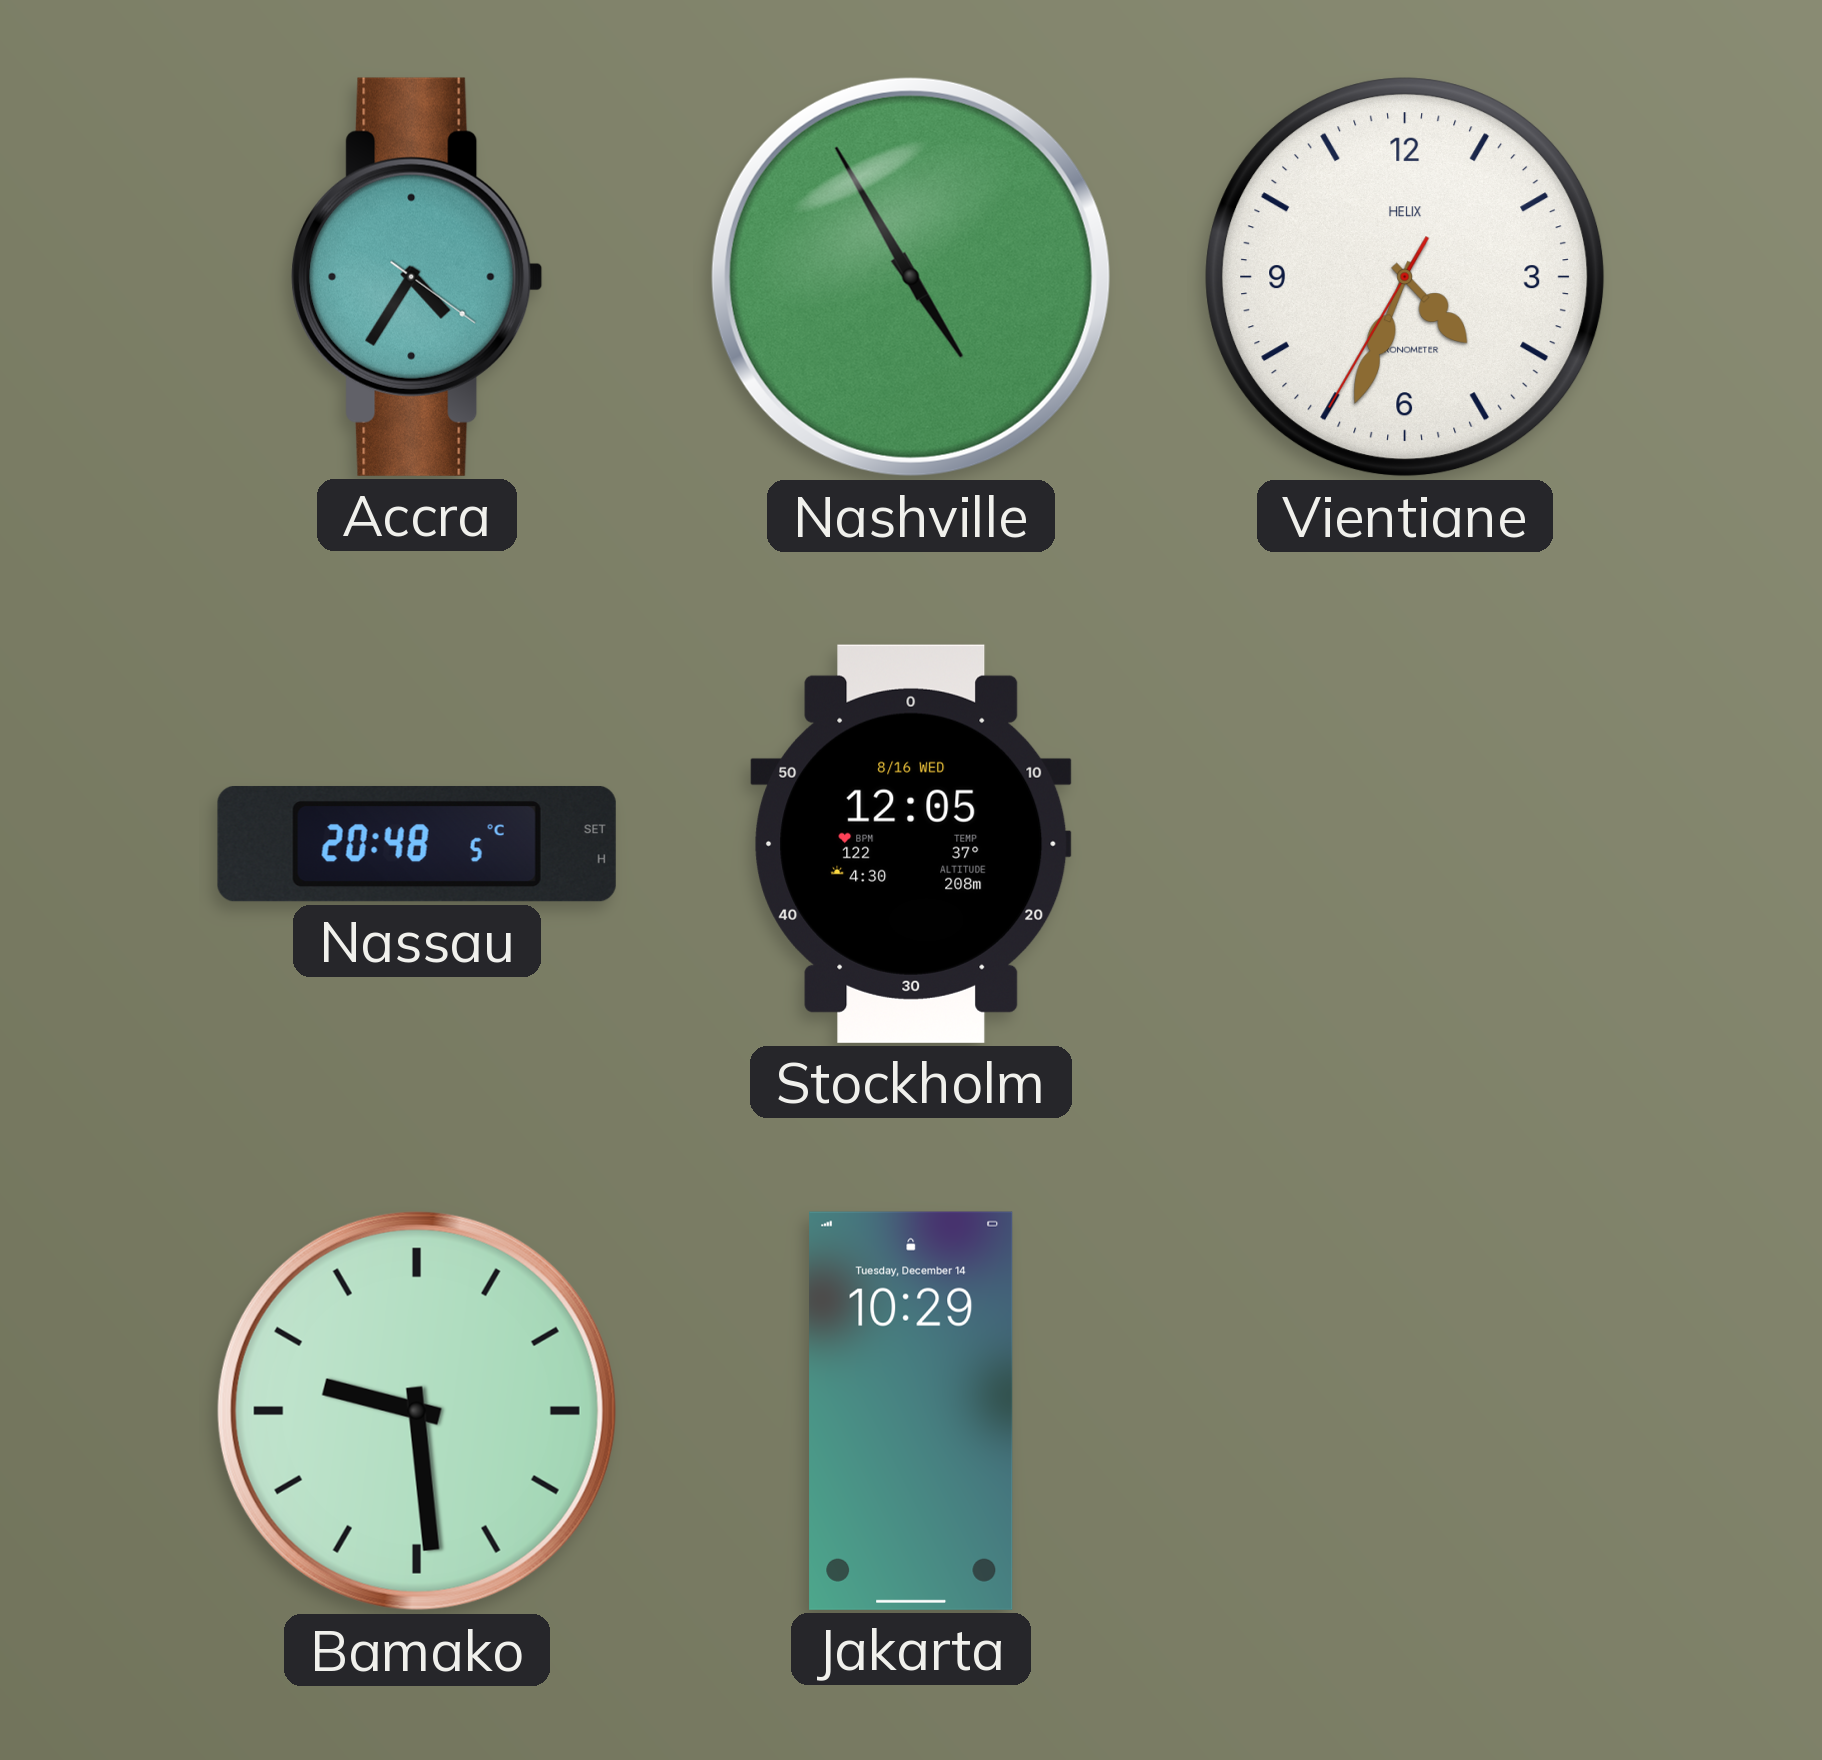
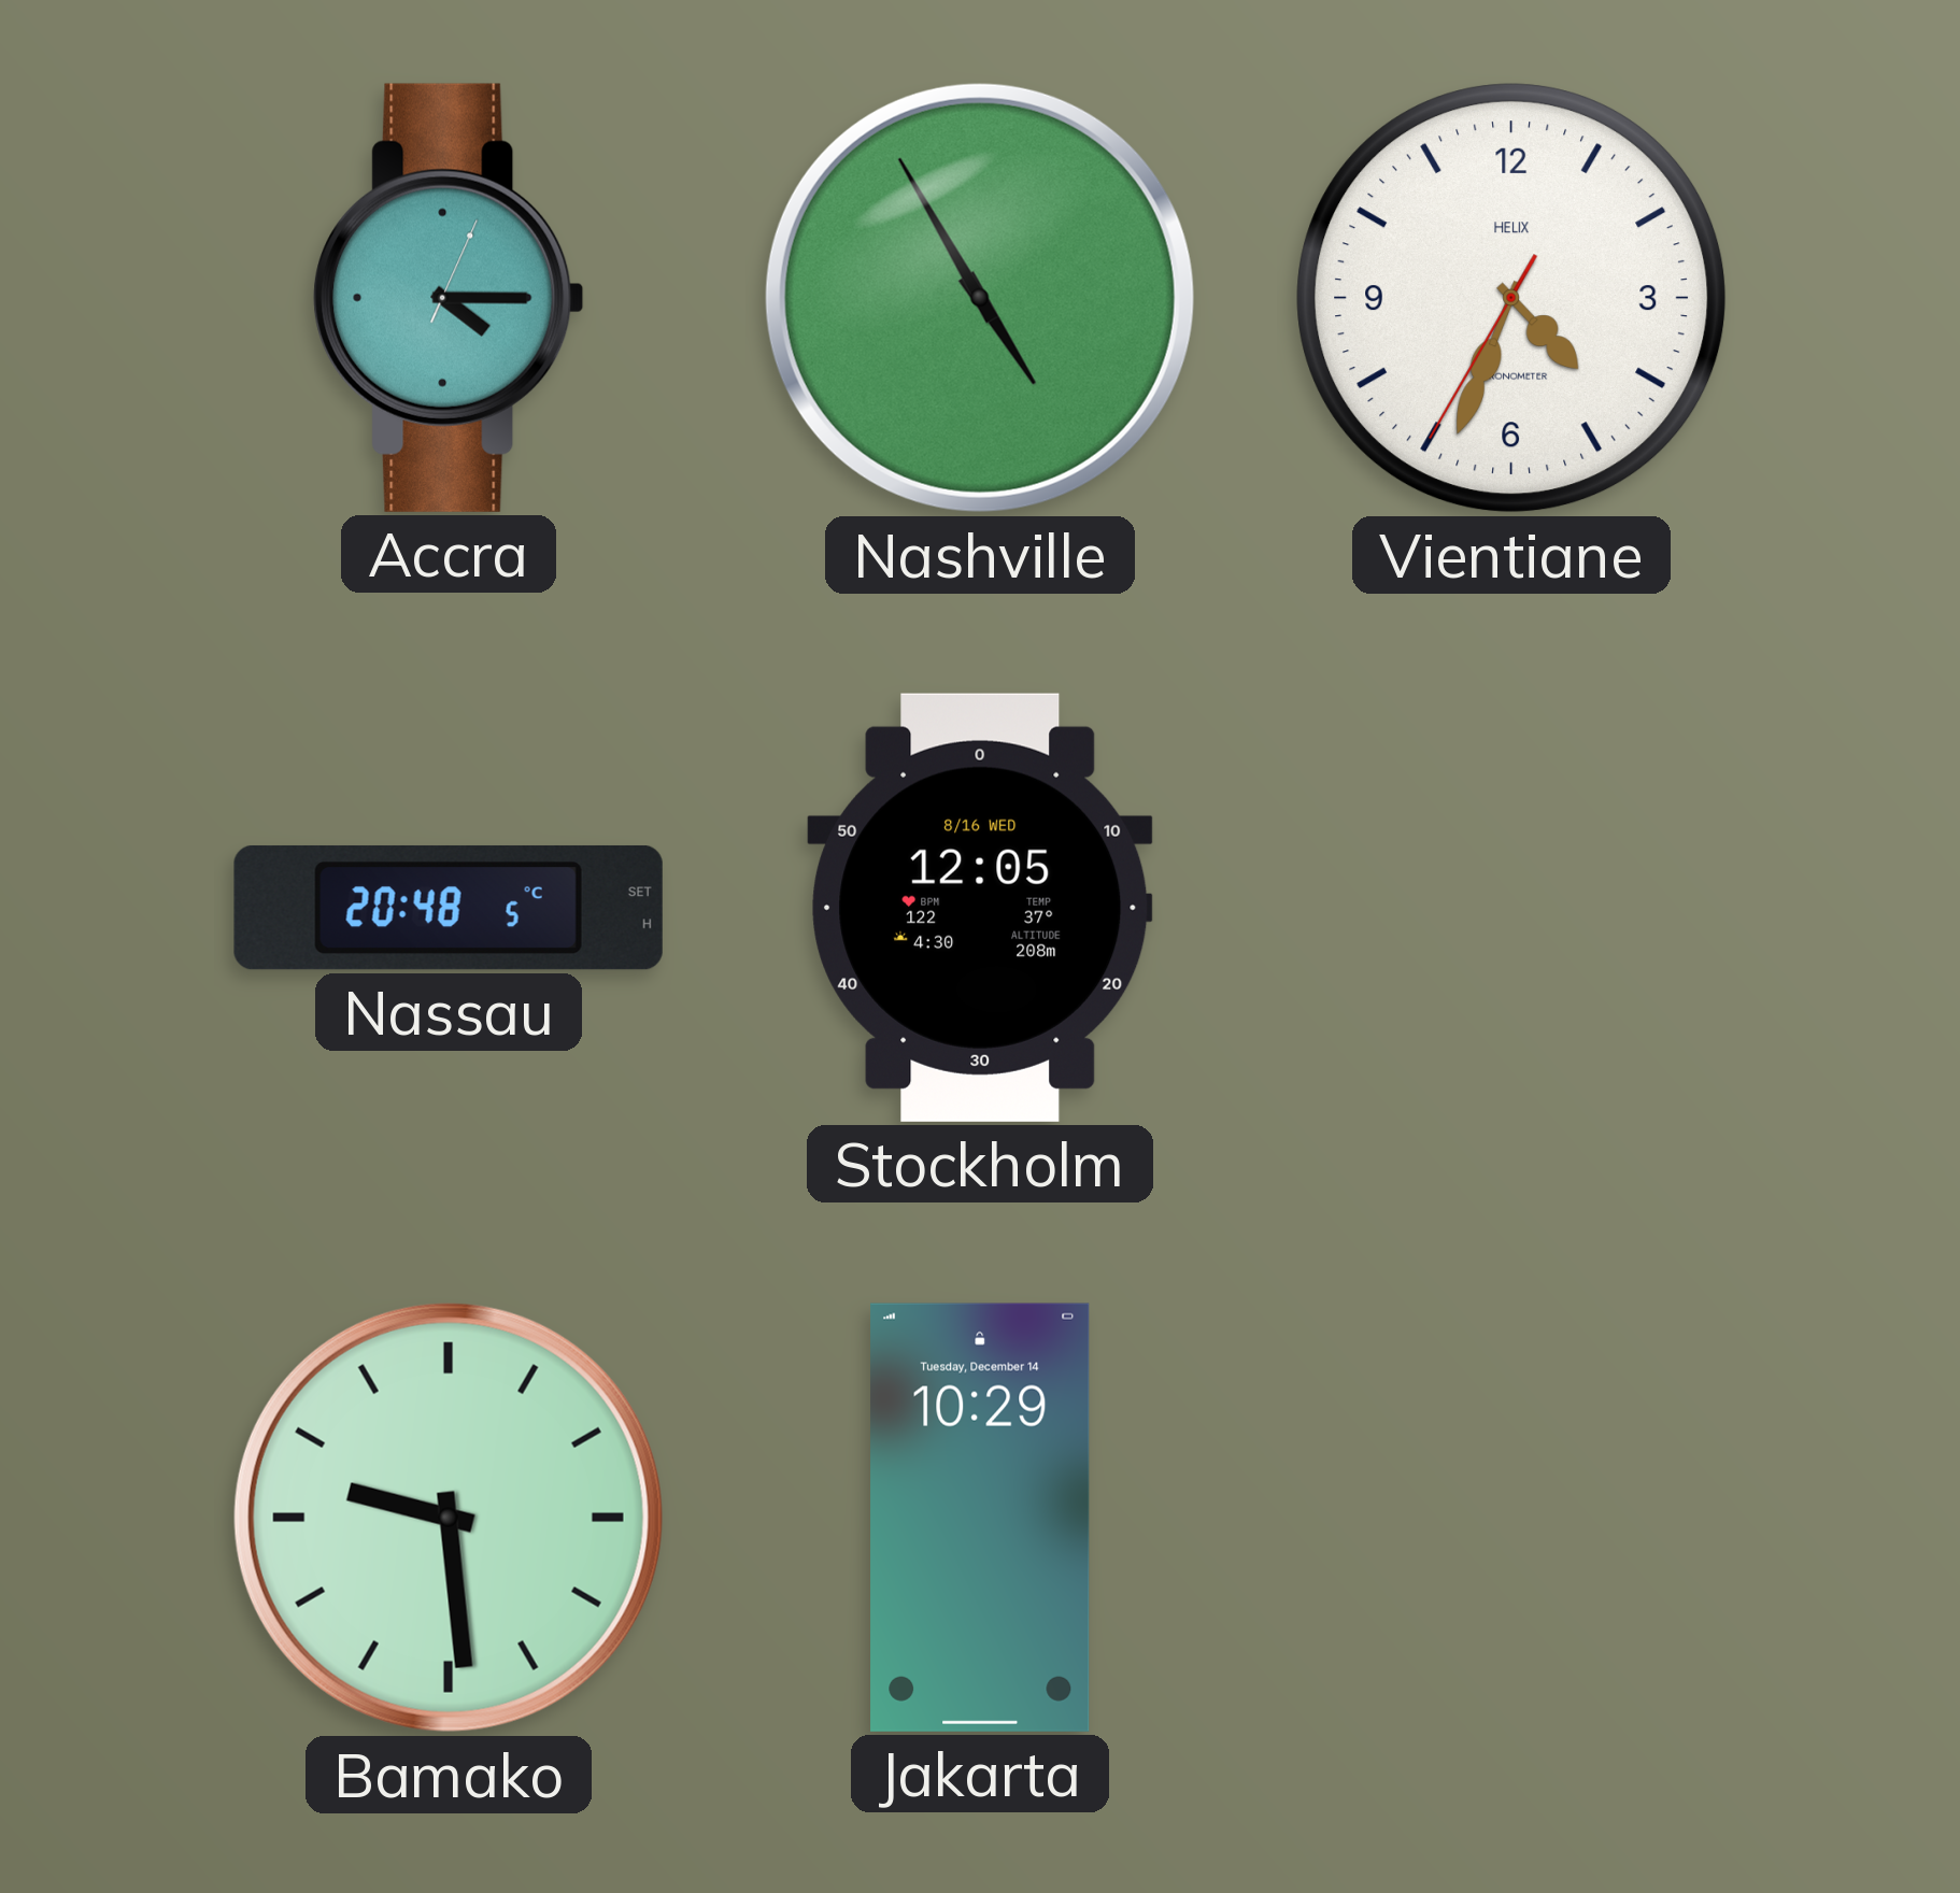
Accra: 4:35 -> 4:15 (449, 298)
